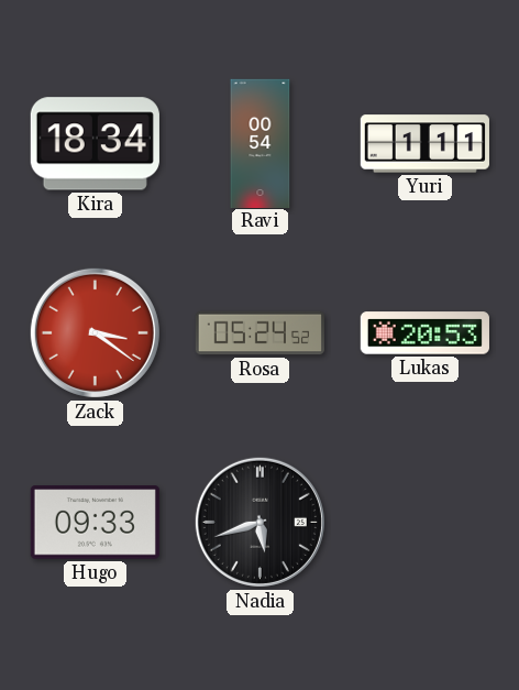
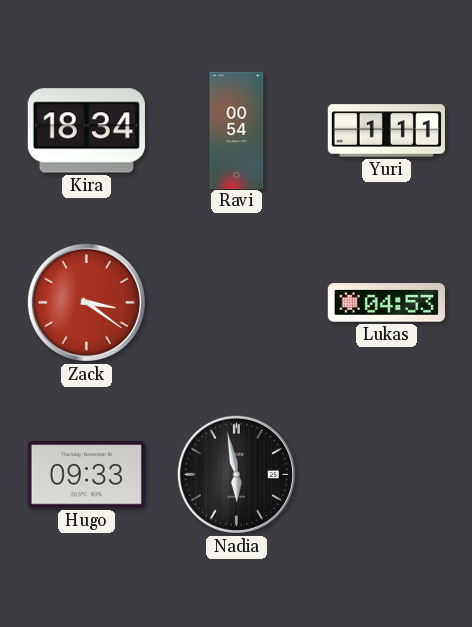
Rosa: 05:24 -> none (259, 333)
Lukas: 20:53 -> 04:53 (386, 303)
Nadia: 5:42 -> 5:58 (236, 474)
